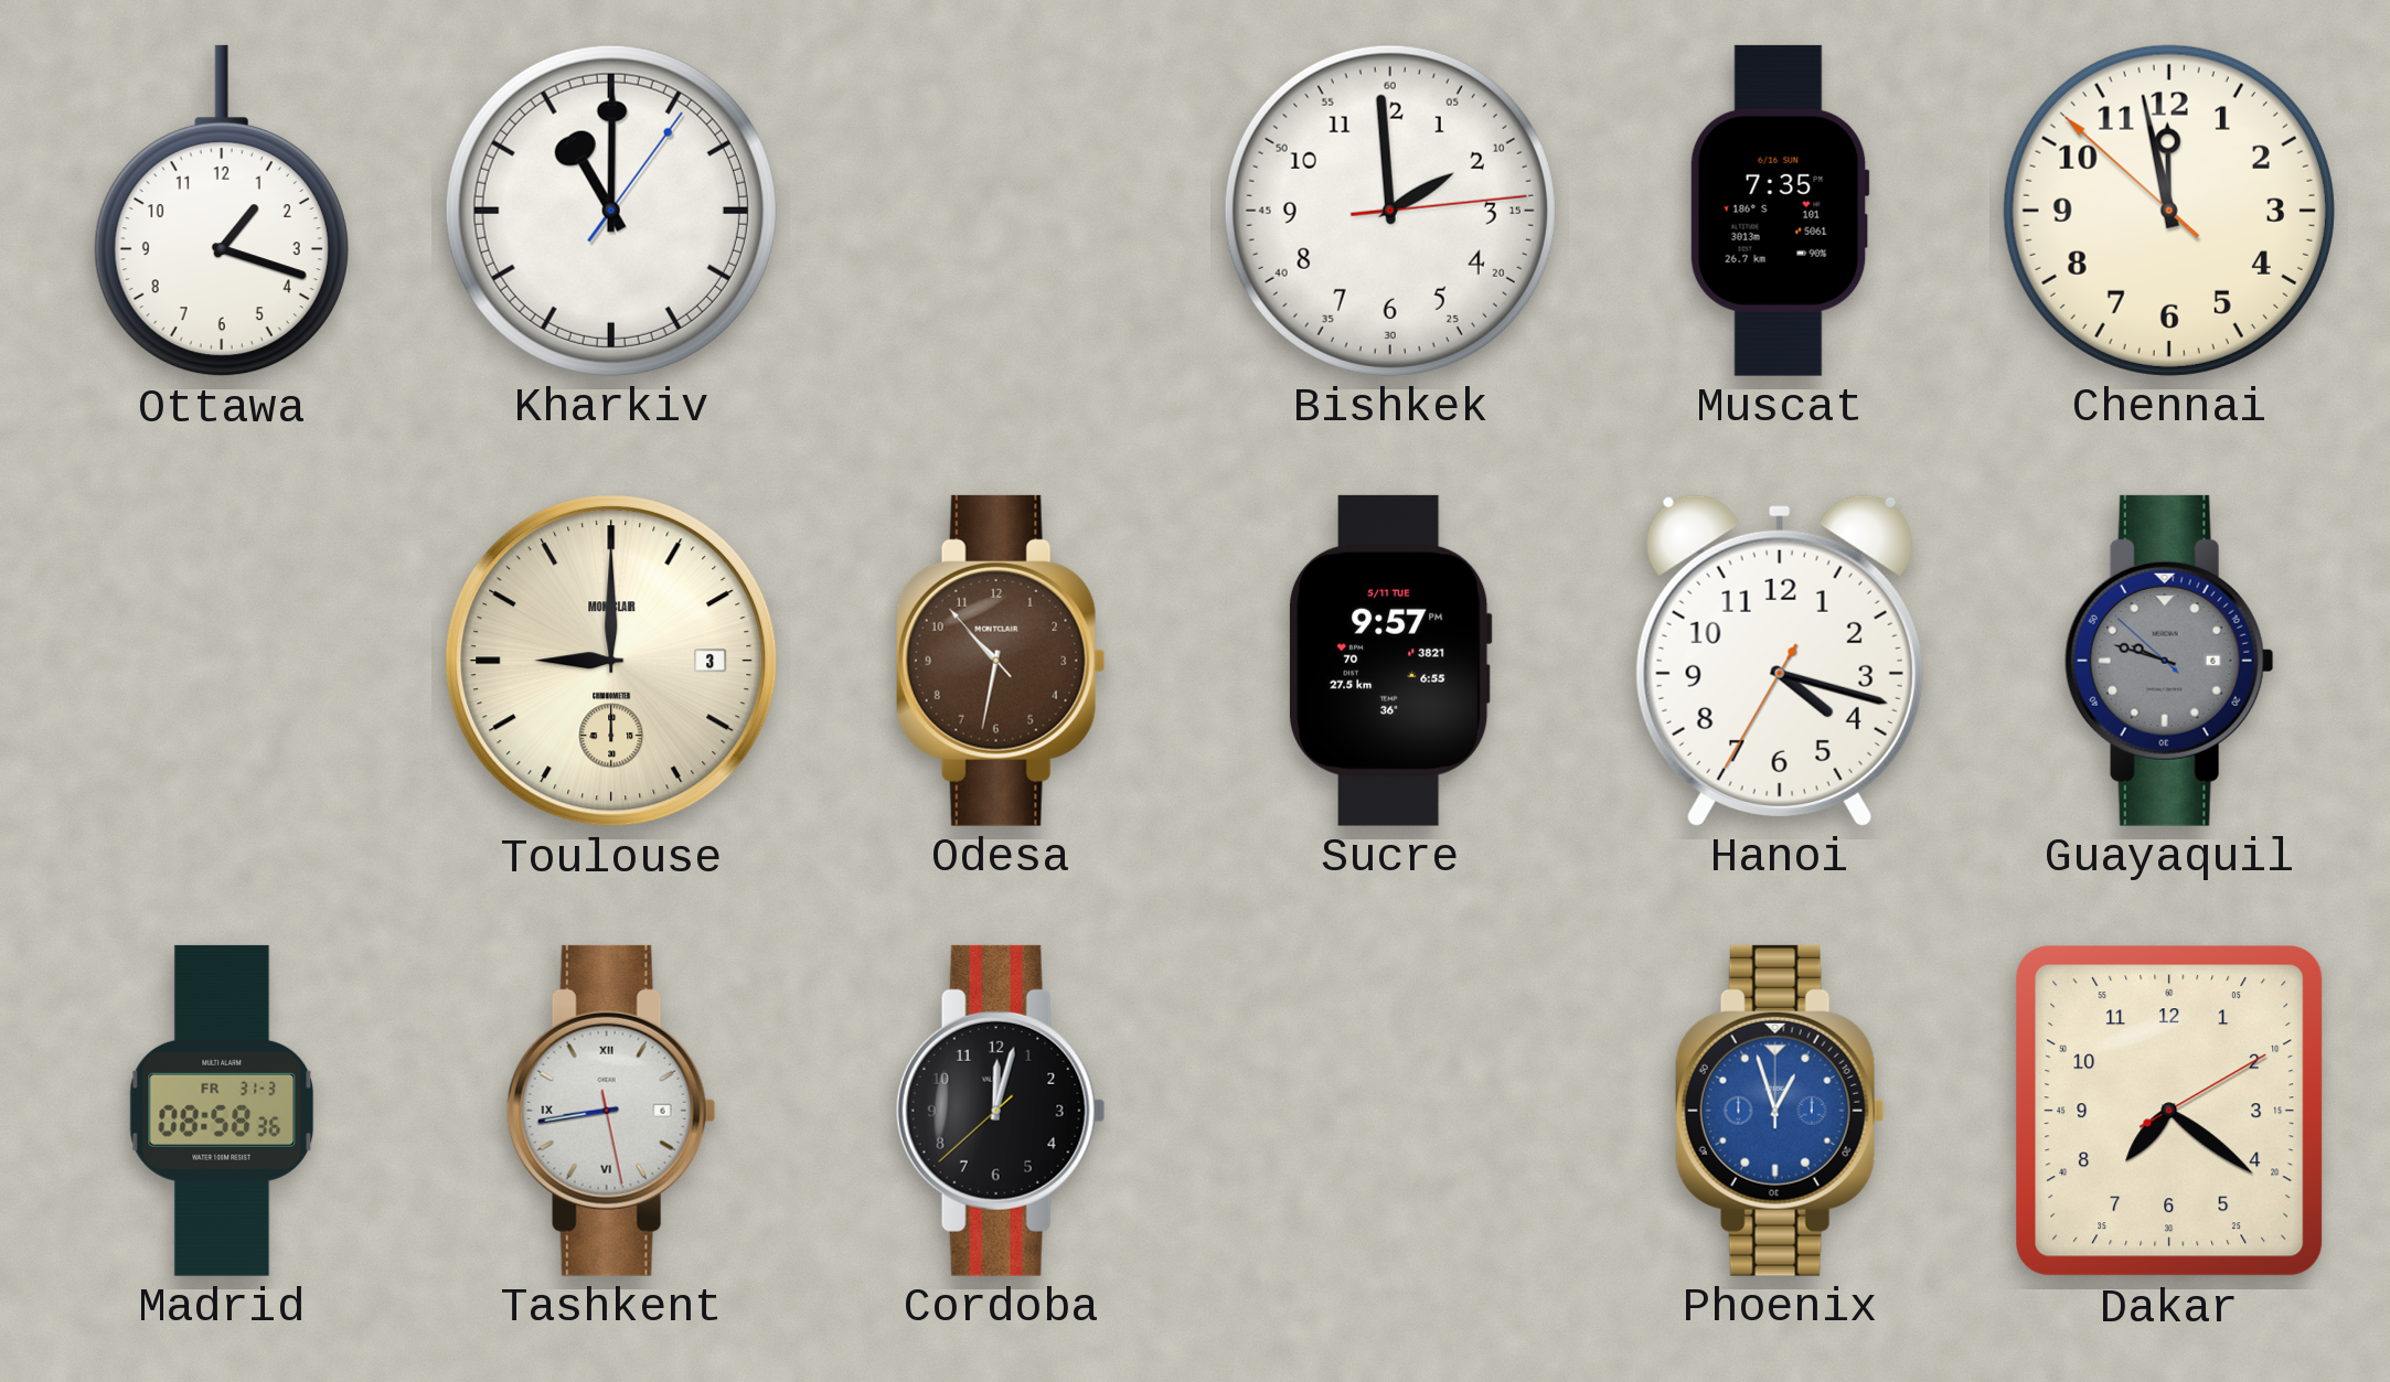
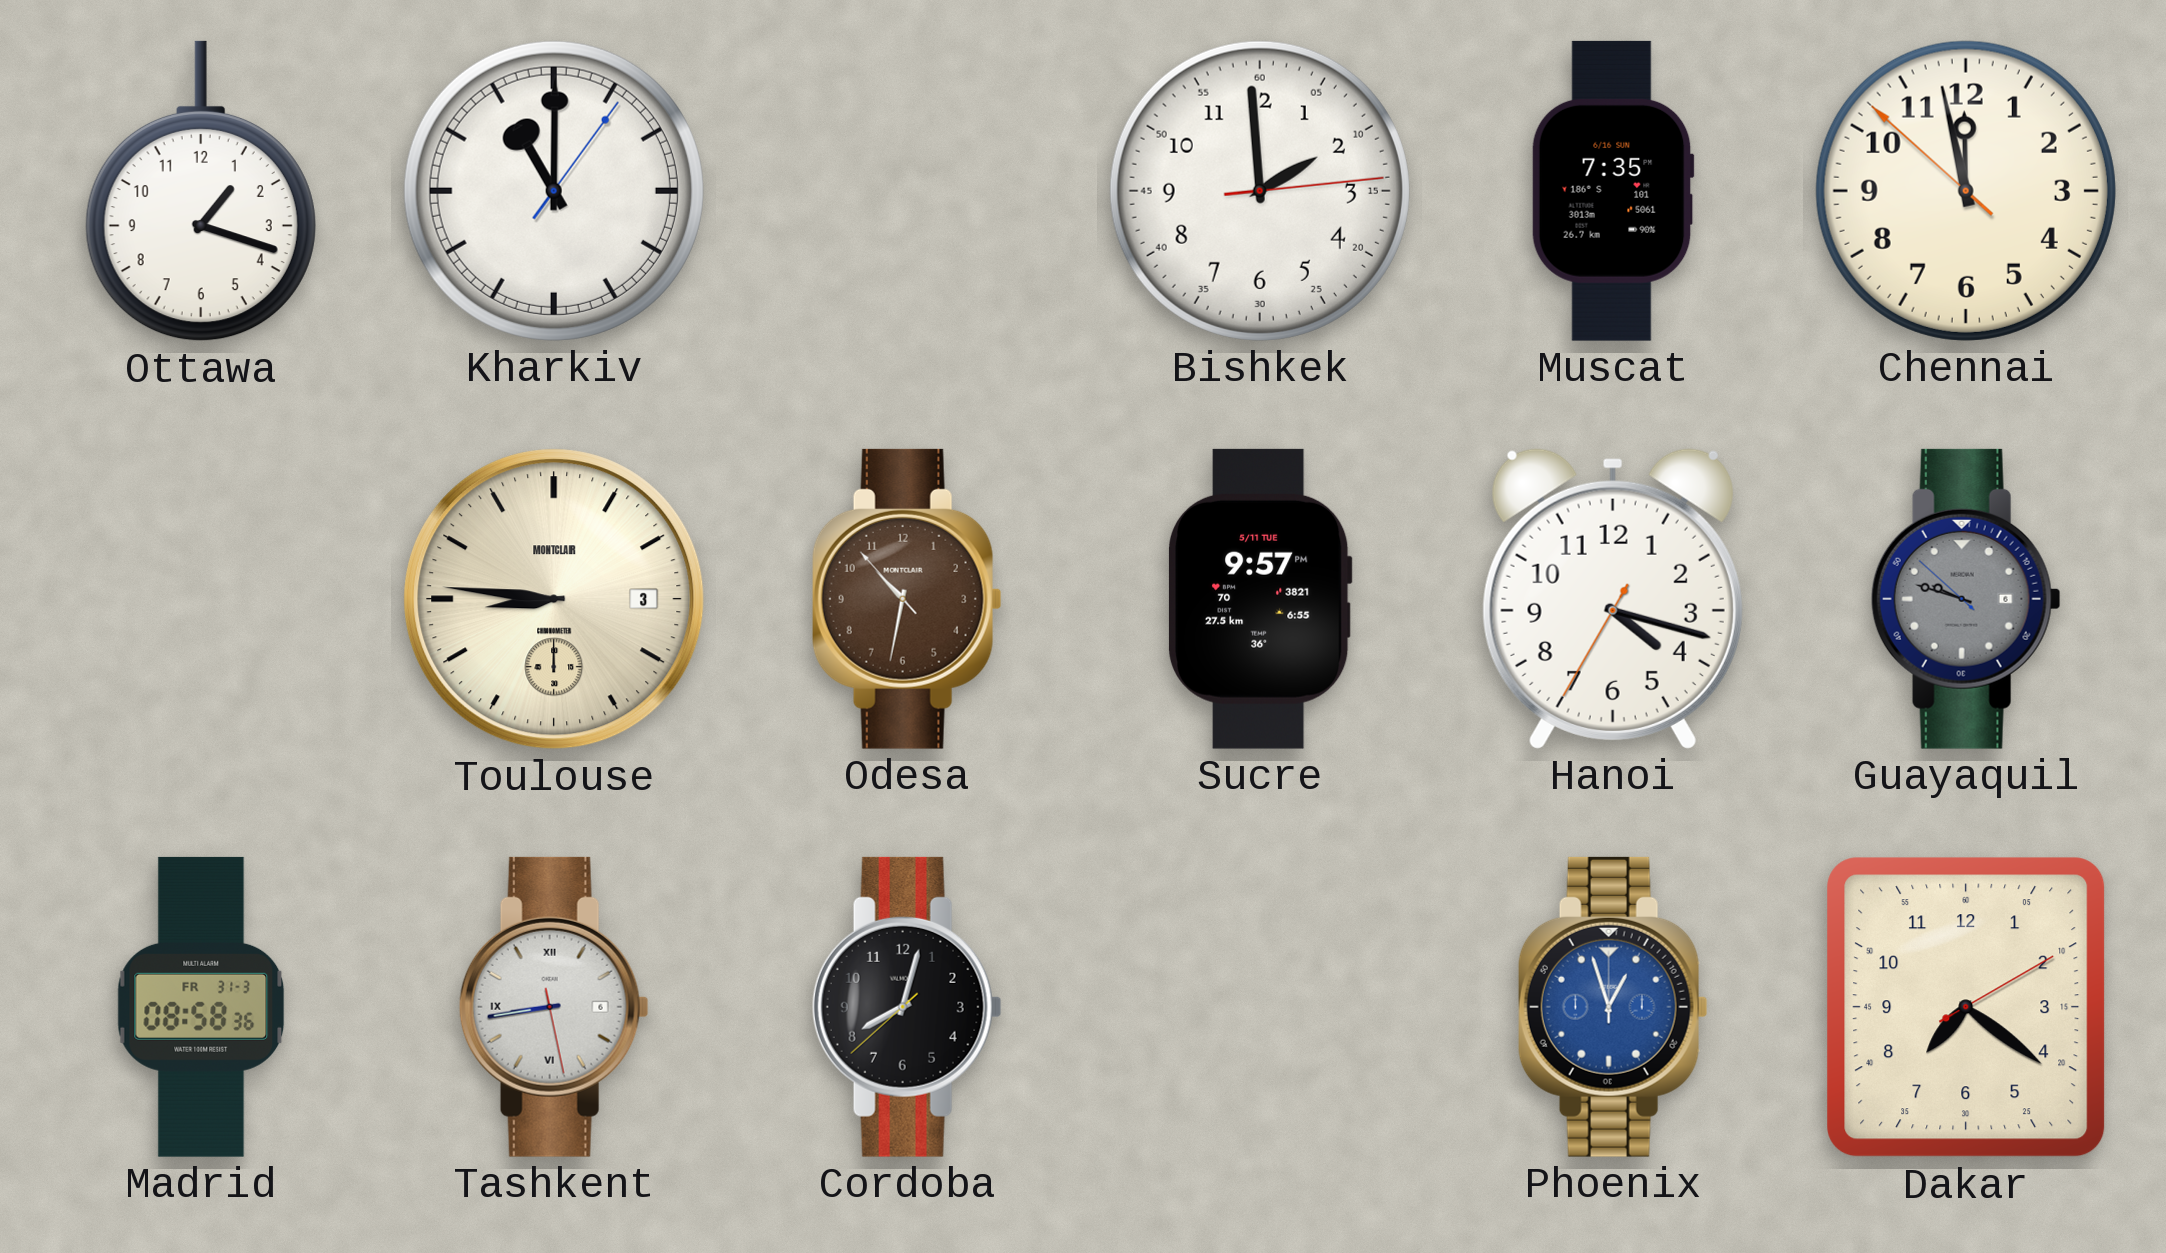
Toulouse: 9:00 -> 8:46 (554, 599)
Cordoba: 12:02 -> 8:02 (907, 1007)
